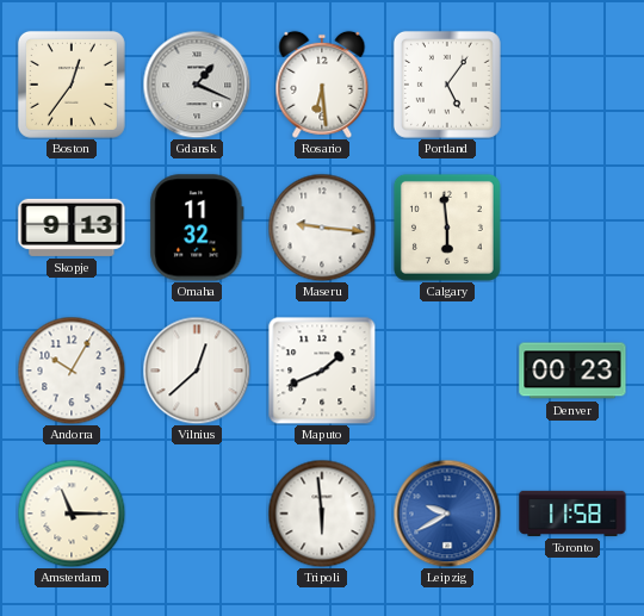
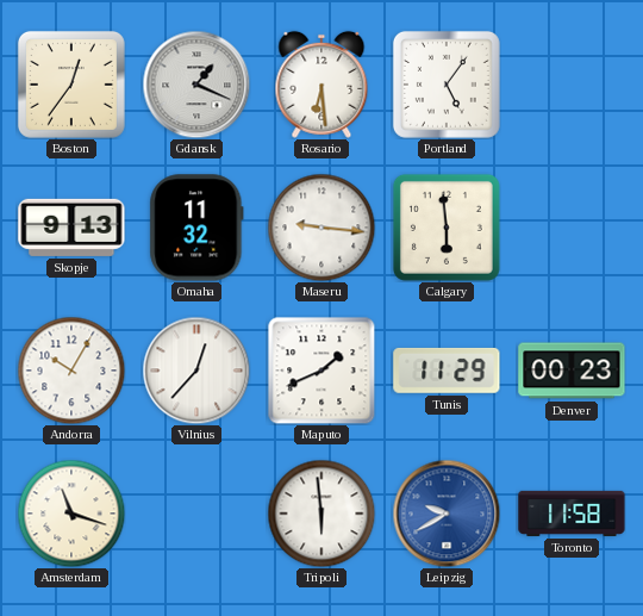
Vilnius: 12:38 -> 12:37 (196, 371)
Tunis: none -> 11:29 (447, 371)
Amsterdam: 11:15 -> 11:18 (71, 514)
